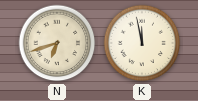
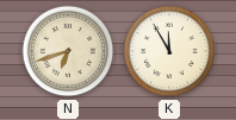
K: 11:58 -> 11:55 (169, 51)
